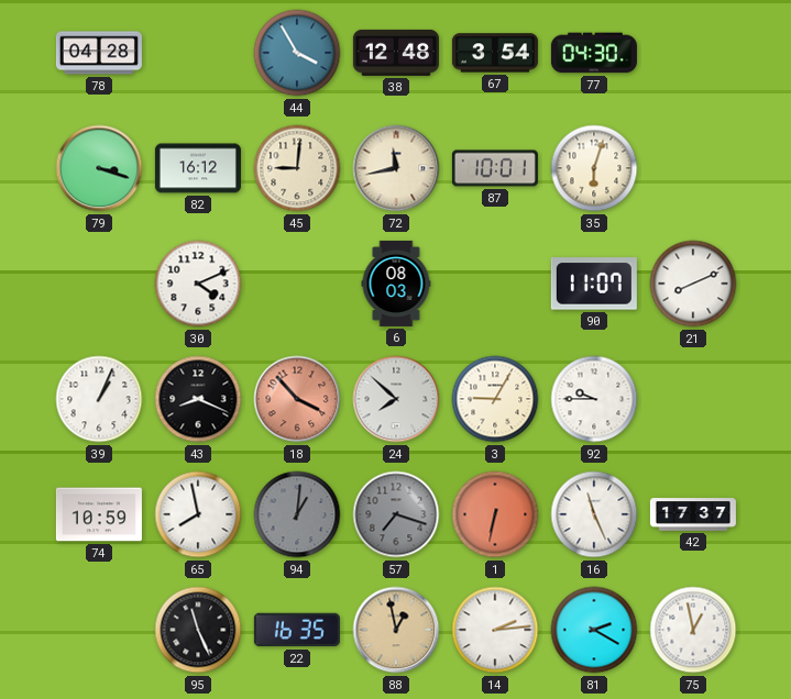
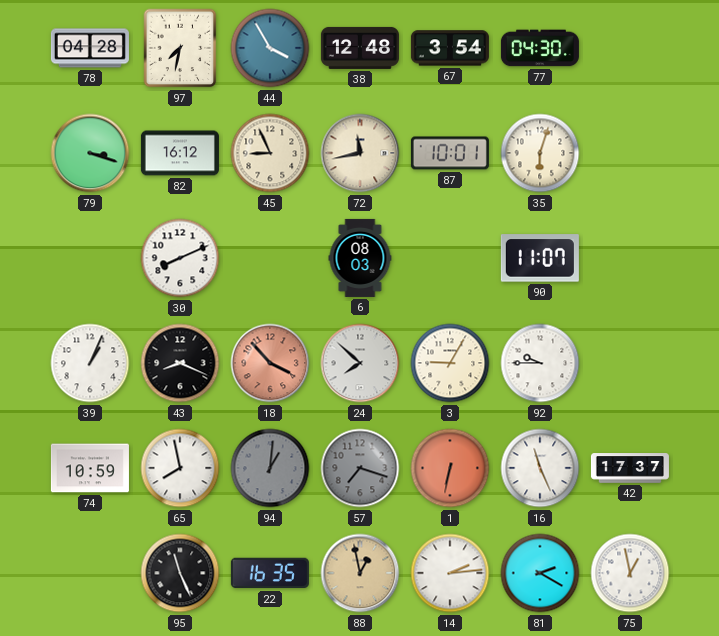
97: none -> 7:32 (180, 48)
45: 9:01 -> 8:56 (270, 153)
30: 4:11 -> 8:11 (180, 258)
21: 8:11 -> none (693, 284)
